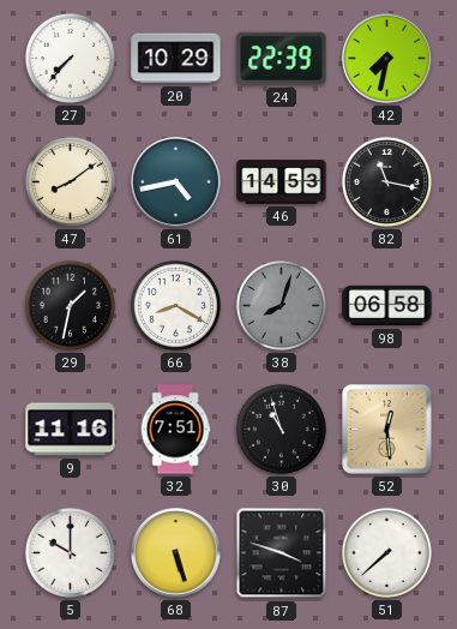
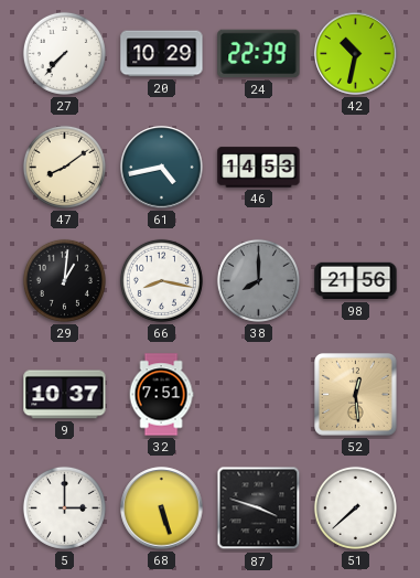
42: 7:32 -> 10:32 (356, 54)
82: 11:17 -> none (386, 181)
29: 1:32 -> 1:01 (64, 280)
66: 8:20 -> 8:17 (161, 280)
38: 8:03 -> 8:00 (258, 280)
98: 06:58 -> 21:56 (356, 281)
9: 11:16 -> 10:37 (65, 395)
30: 10:57 -> none (281, 429)
5: 10:00 -> 3:00 (64, 507)
